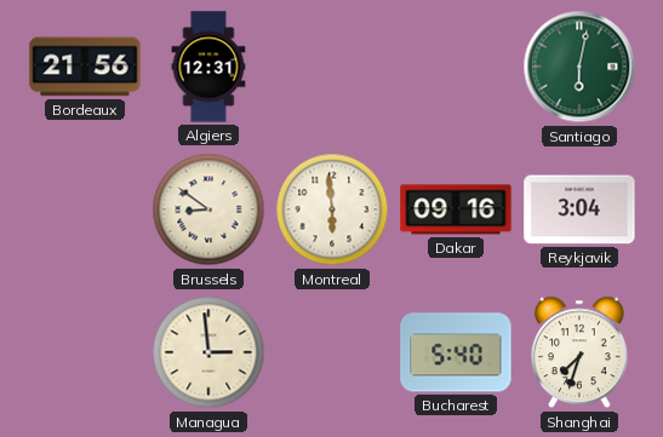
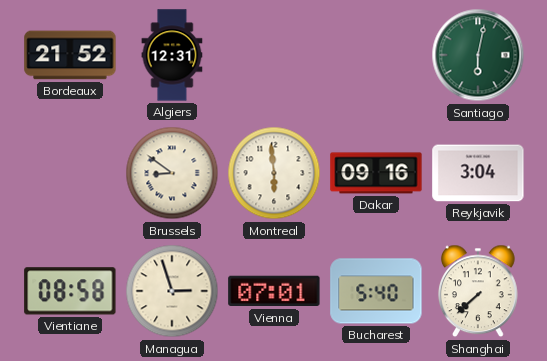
Bordeaux: 21:56 -> 21:52 (70, 55)
Vientiane: none -> 08:58 (70, 291)
Managua: 2:59 -> 2:57 (172, 291)
Vienna: none -> 07:01 (274, 291)
Shanghai: 7:33 -> 7:38 (478, 291)
